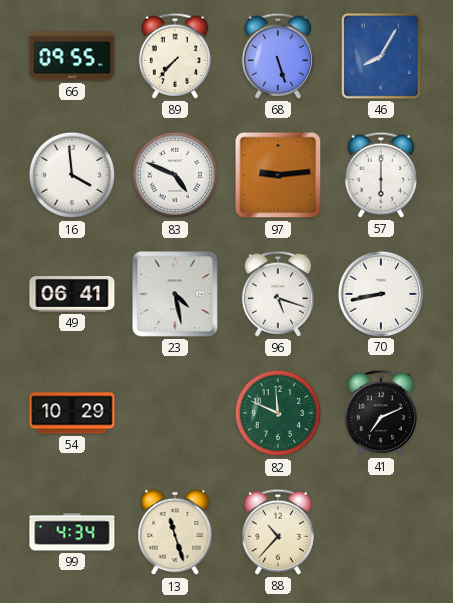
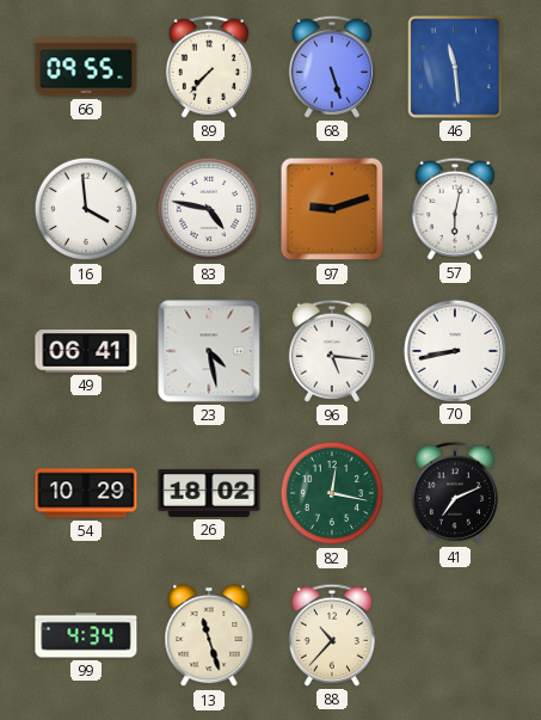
46: 8:05 -> 11:29 (456, 68)
83: 4:49 -> 4:47 (209, 209)
97: 9:14 -> 9:12 (332, 209)
57: 6:00 -> 6:02 (455, 209)
96: 5:18 -> 5:16 (332, 351)
26: none -> 18:02 (209, 493)
82: 11:49 -> 12:17 (332, 493)
